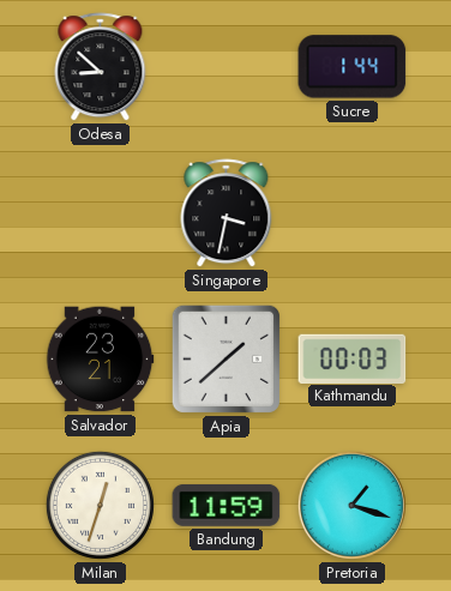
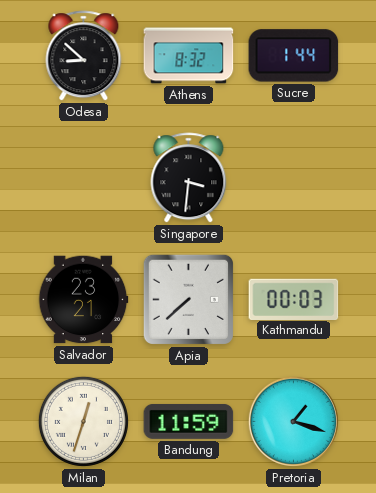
Athens: none -> 8:32 (189, 56)
Singapore: 3:32 -> 3:31 (189, 178)
Apia: 1:38 -> 7:38 (188, 299)
